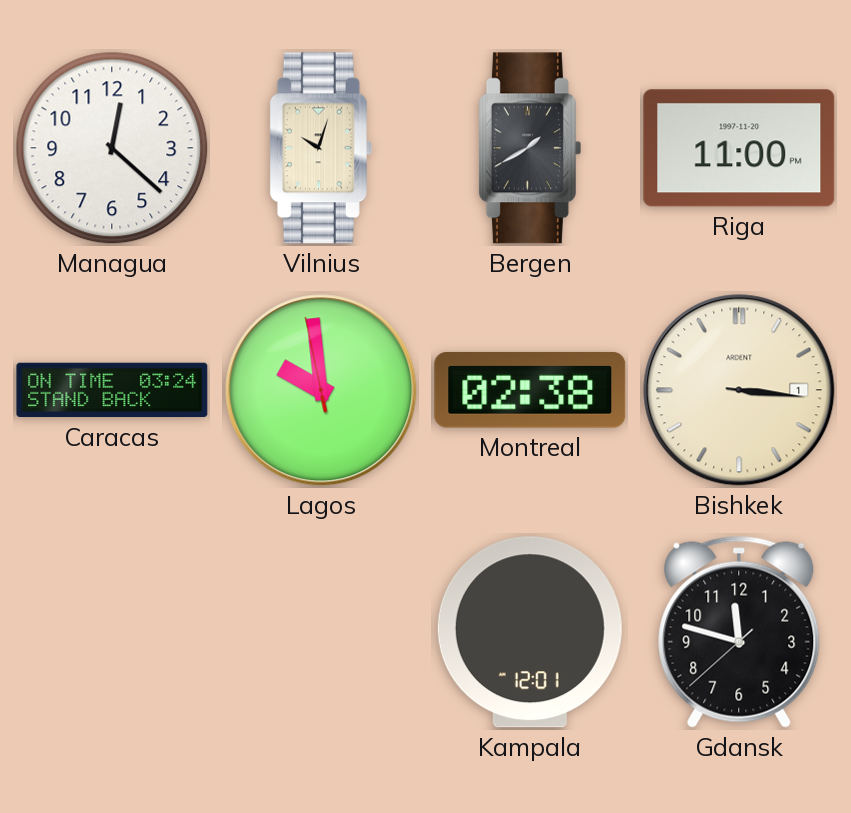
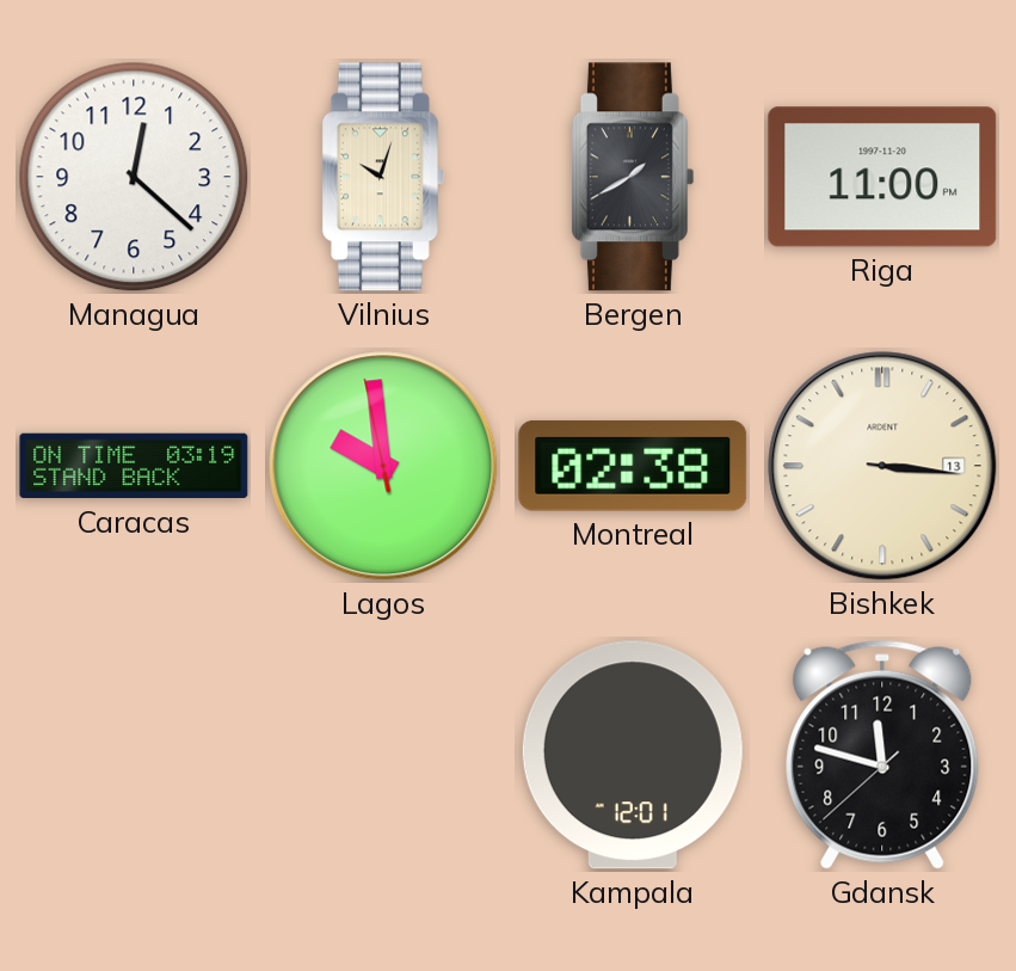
Caracas: 03:24 -> 03:19 (134, 466)
Bishkek date: 1 -> 13 (882, 466)
